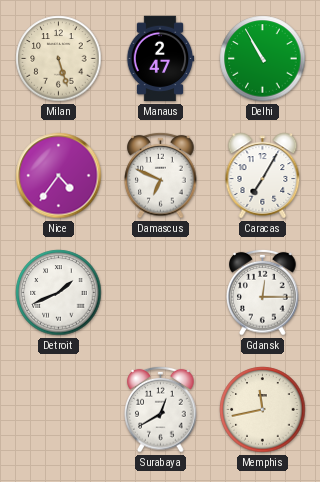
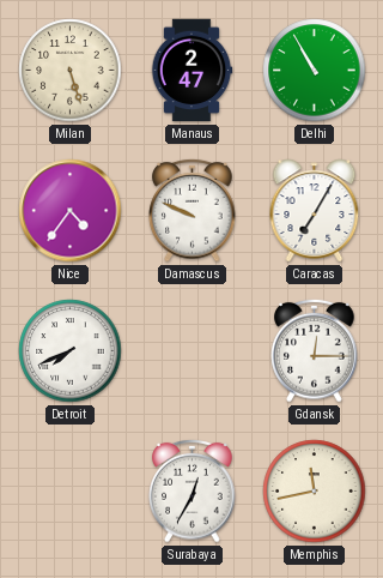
Damascus: 6:49 -> 9:49 (193, 210)
Detroit: 1:41 -> 7:41 (71, 351)
Surabaya: 12:40 -> 12:35 (193, 490)
